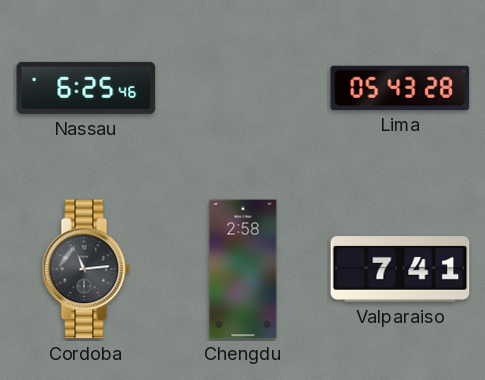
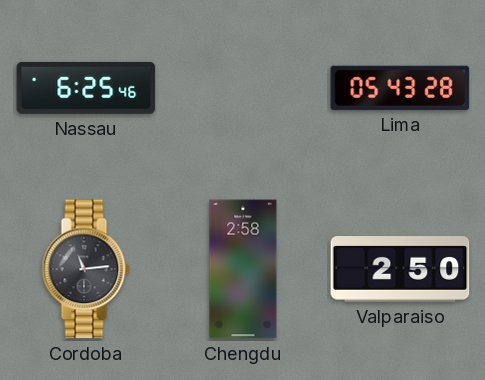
Valparaiso: 7:41 -> 2:50 (400, 269)
